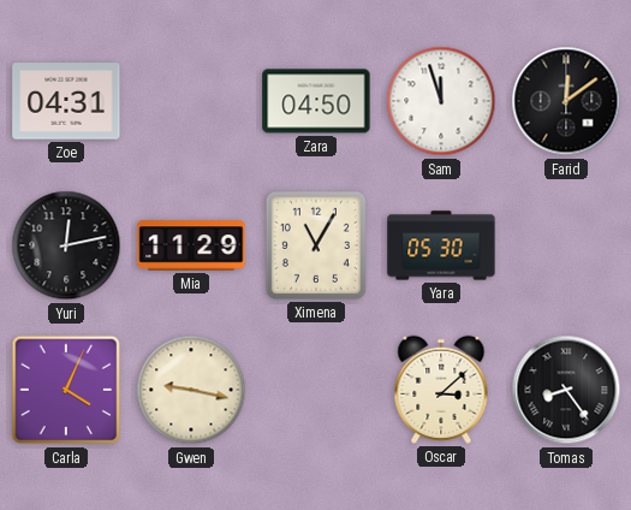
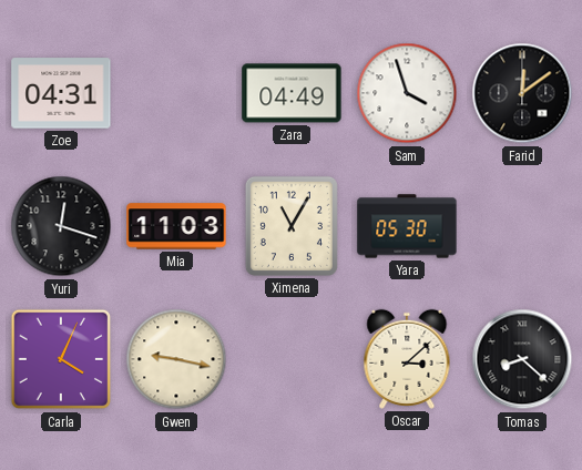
Zara: 04:50 -> 04:49 (292, 93)
Sam: 11:57 -> 3:57 (407, 93)
Yuri: 12:13 -> 12:18 (61, 226)
Mia: 11:29 -> 11:03 (176, 226)
Tomas: 8:24 -> 8:22 (522, 359)
